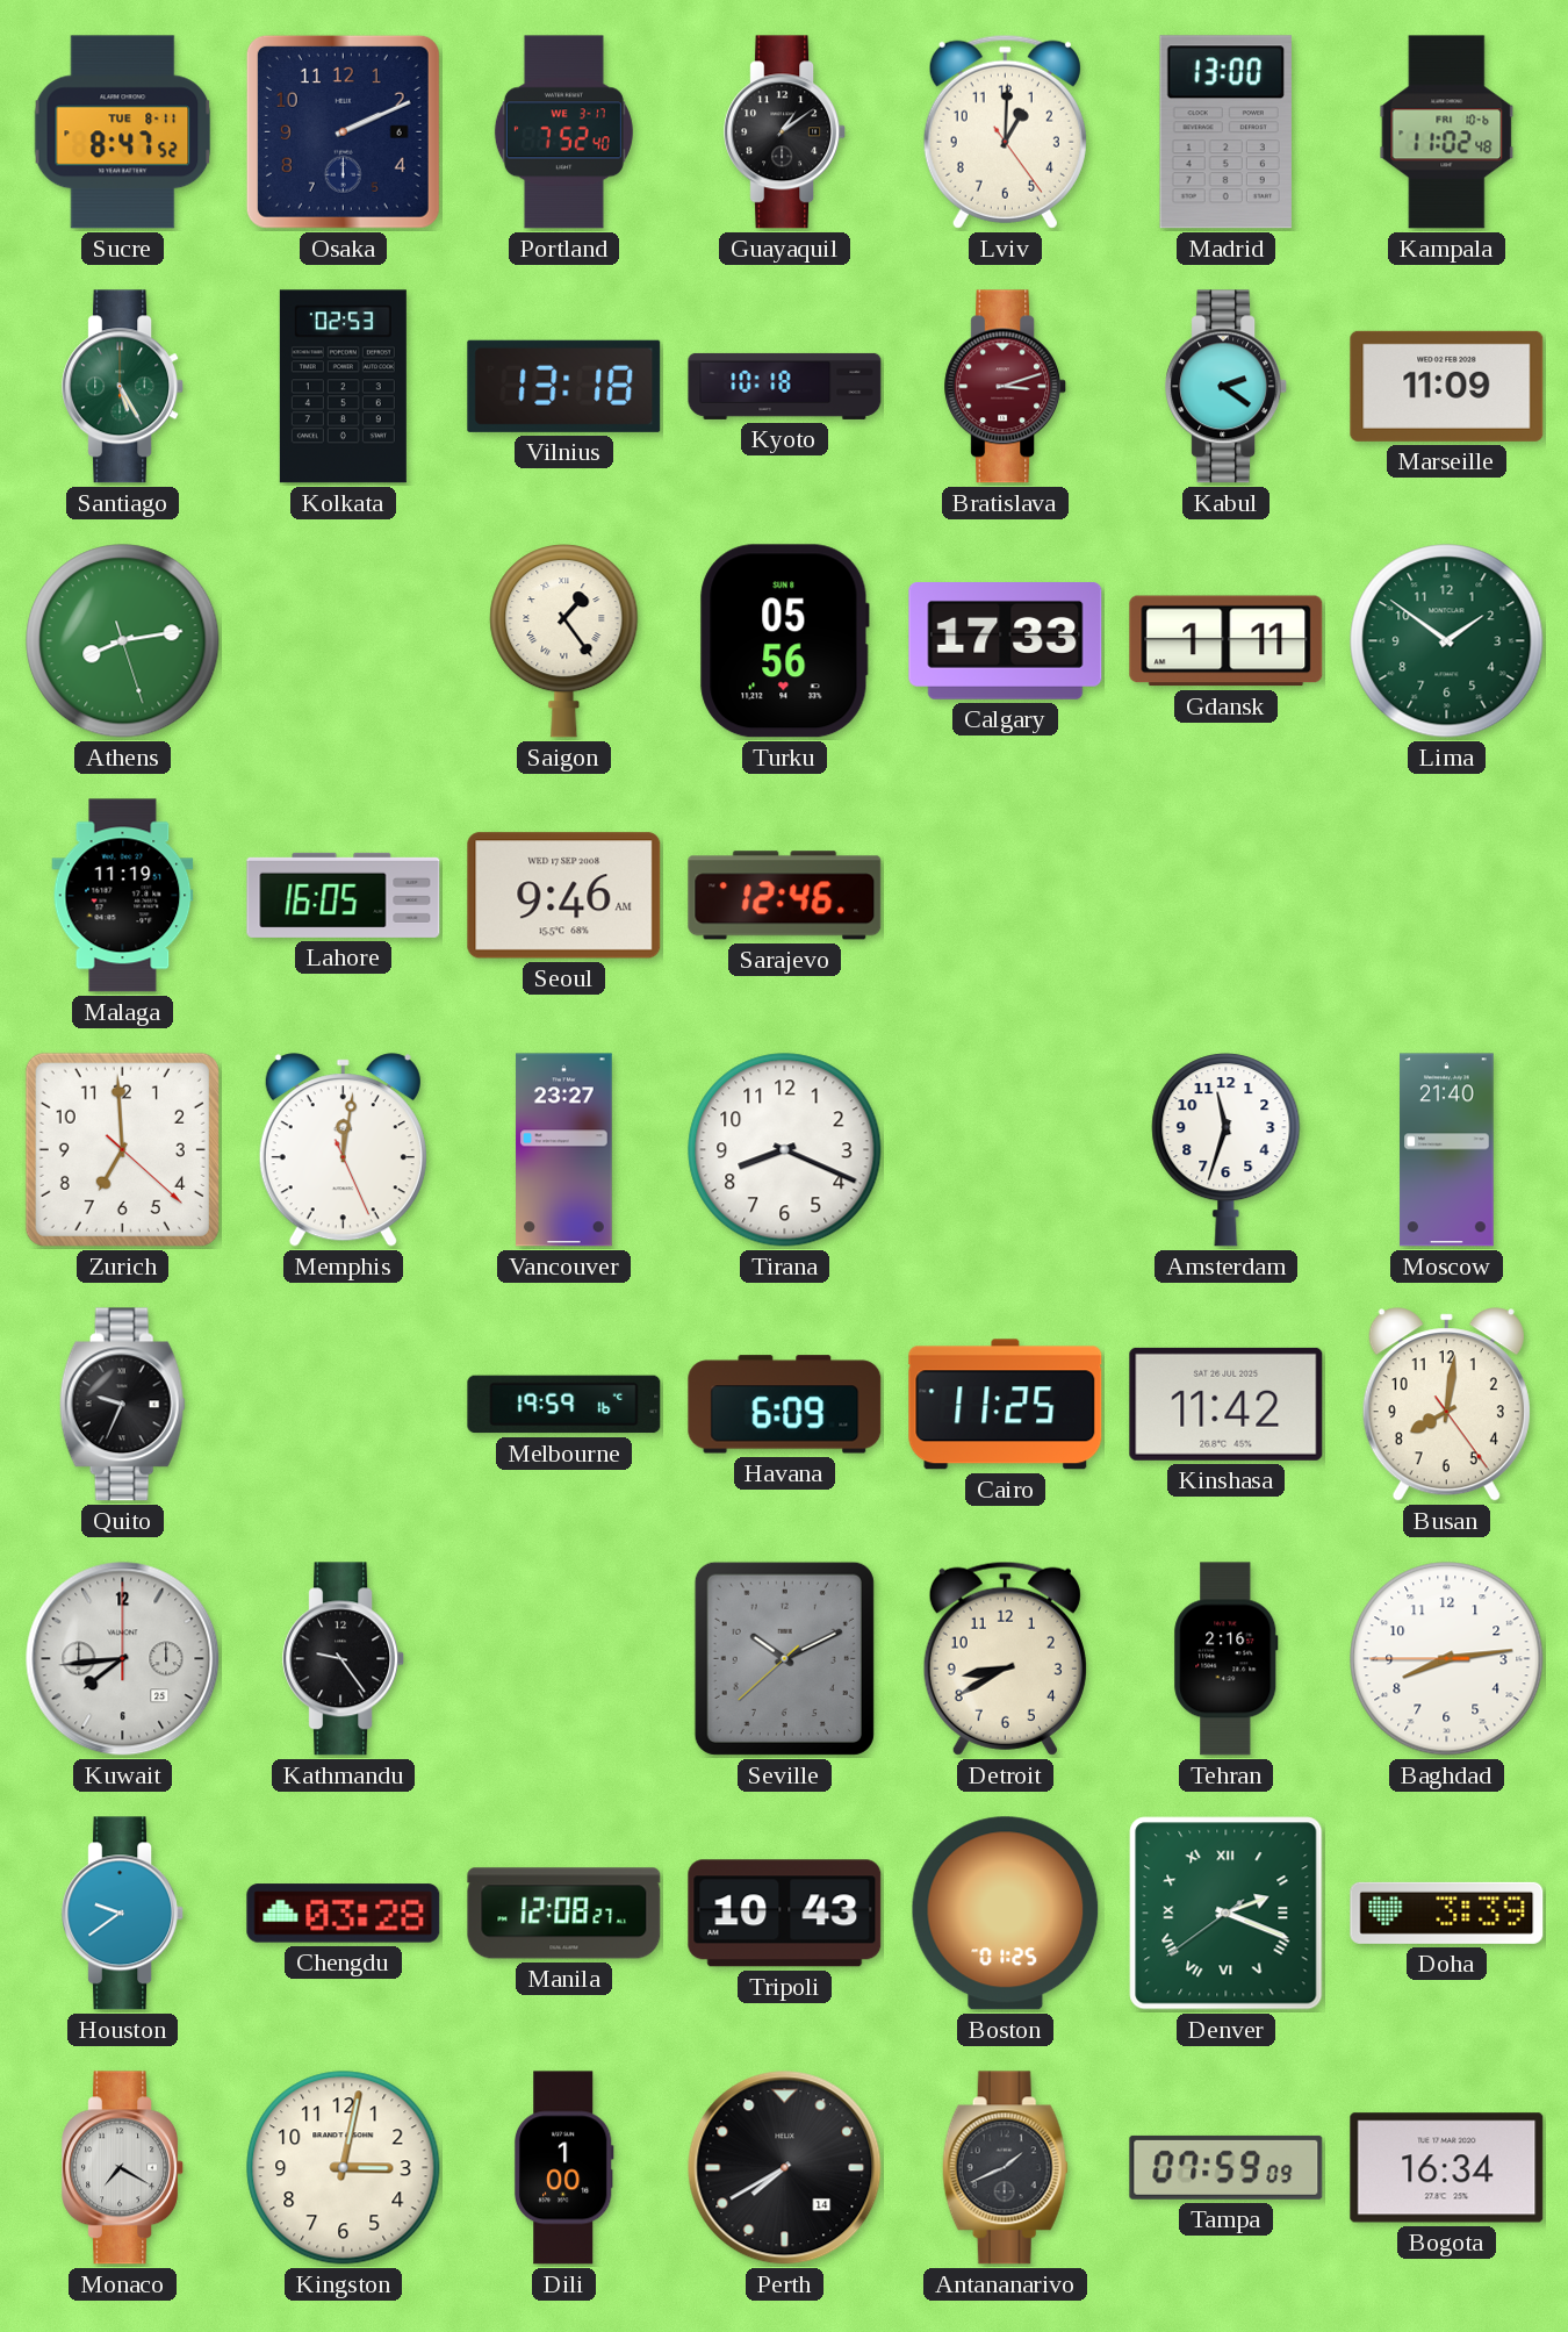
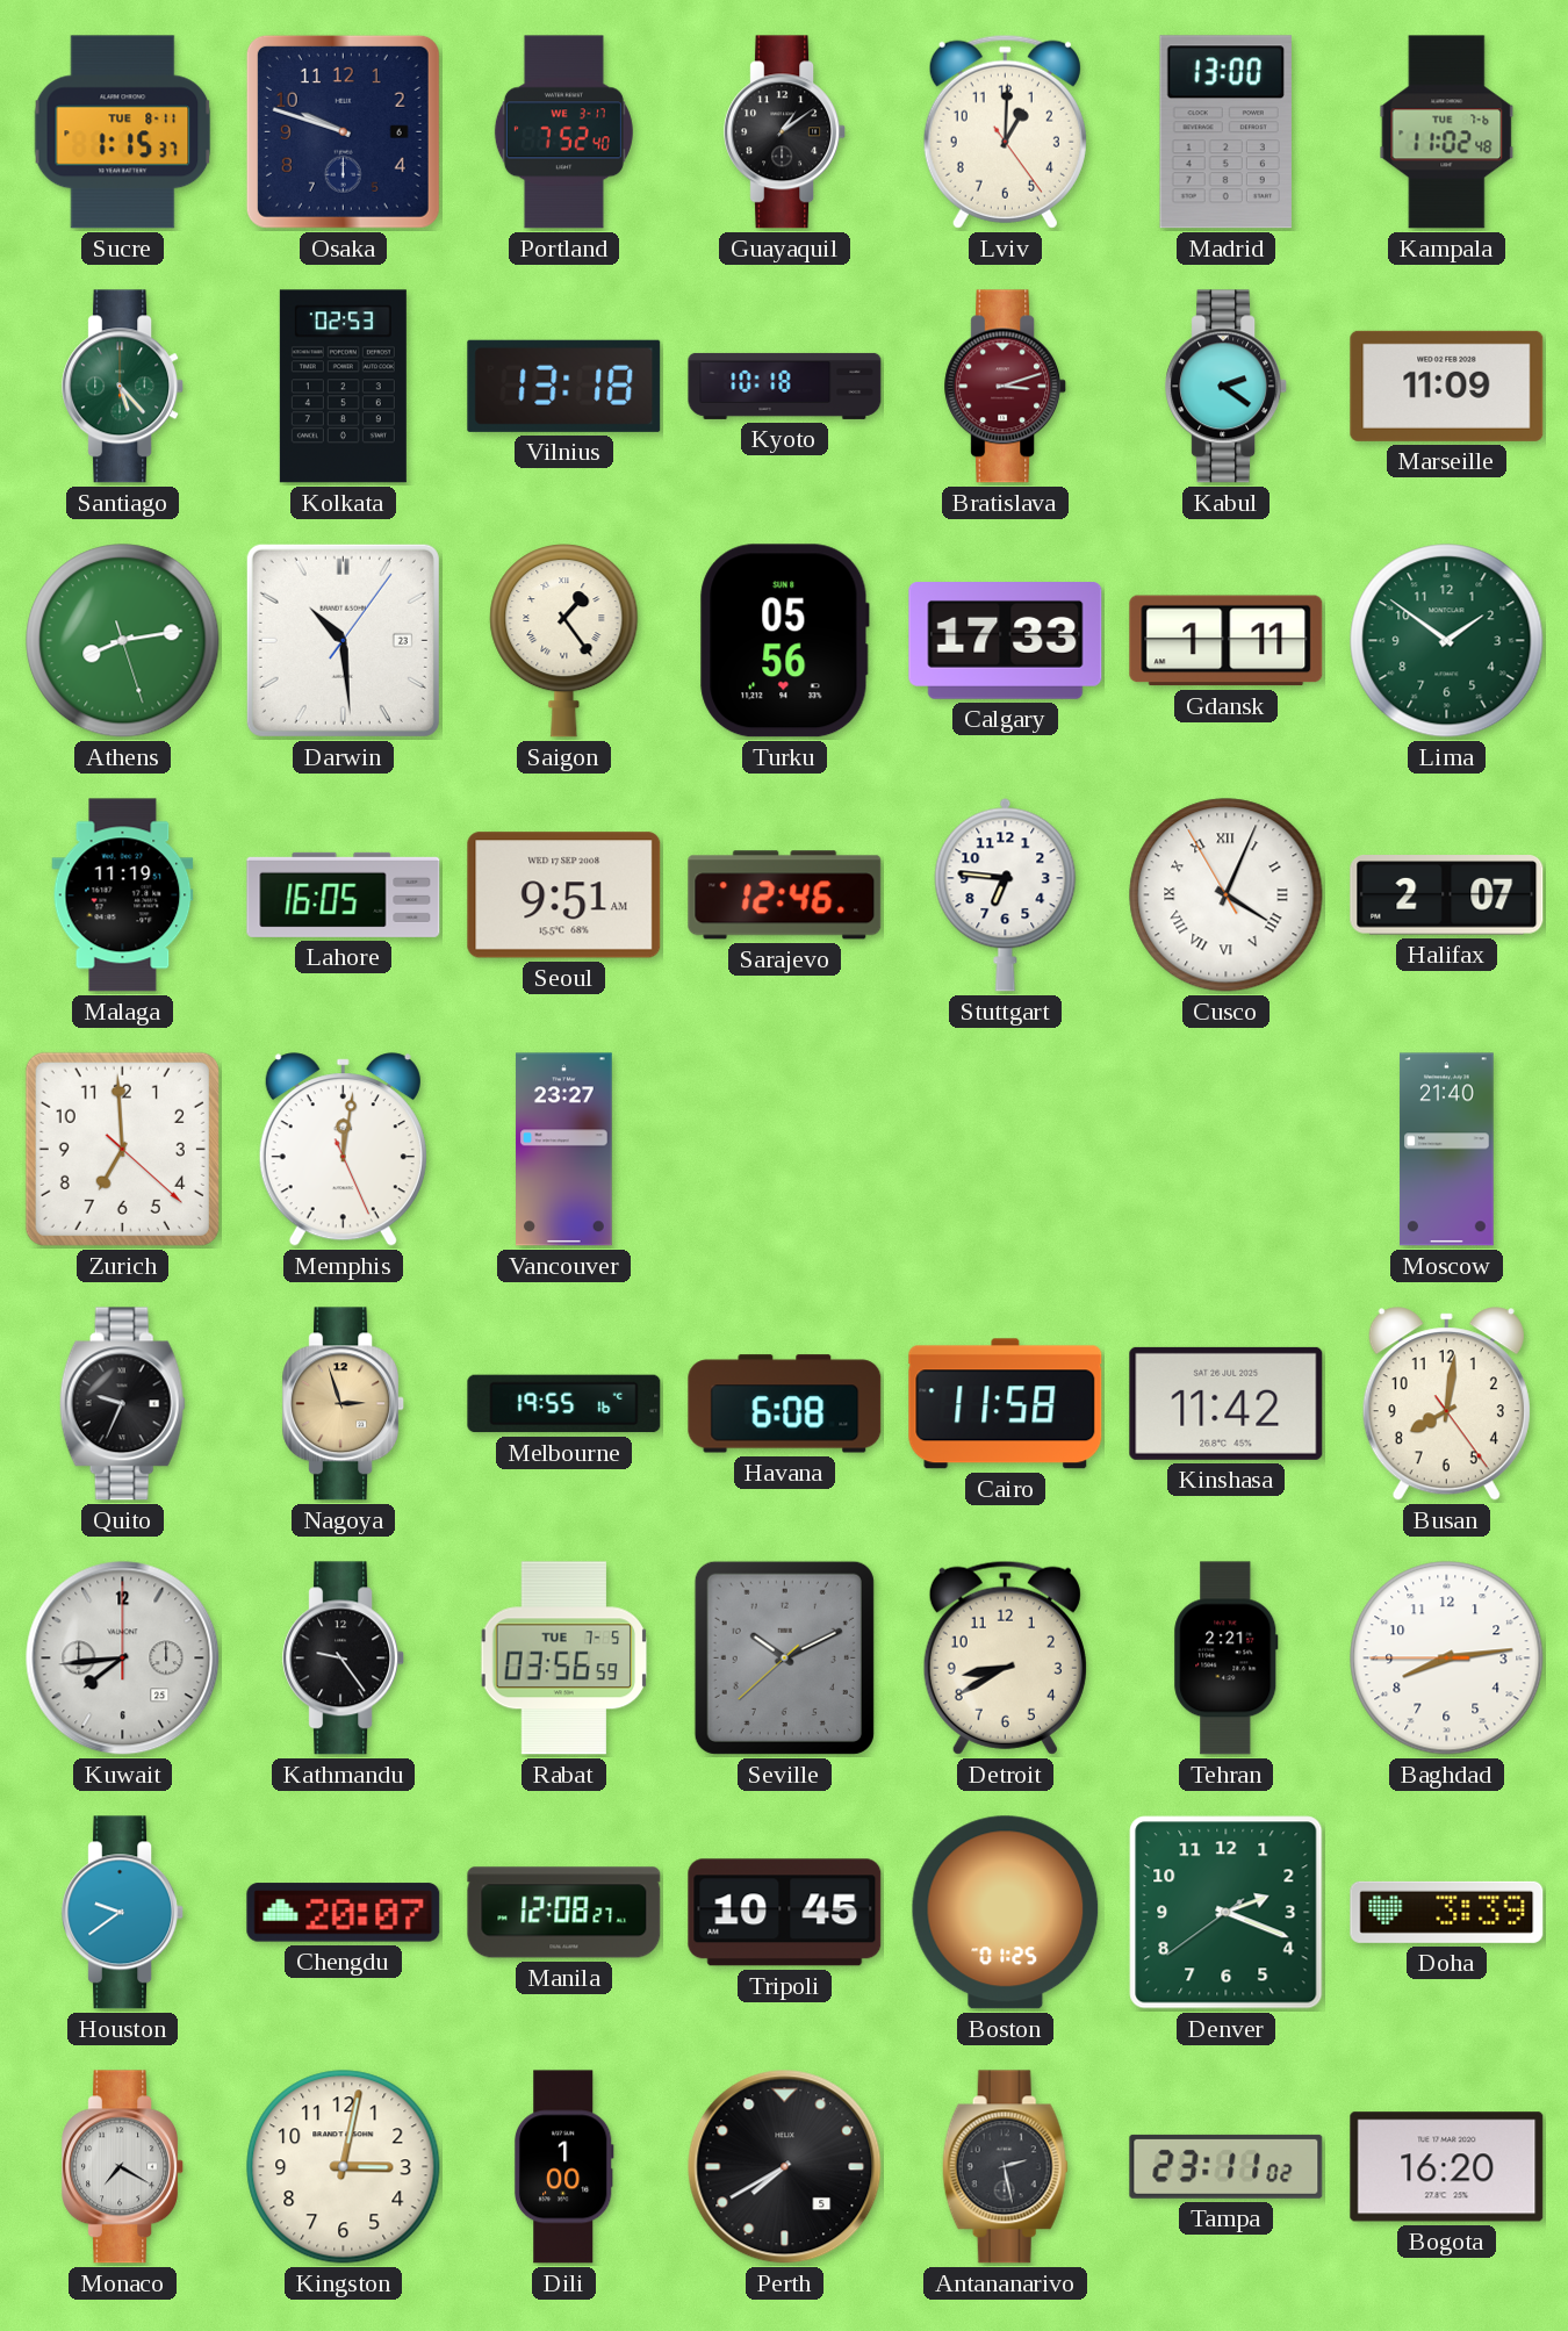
Sucre: 8:47 -> 1:15 (123, 132)
Osaka: 2:11 -> 9:48 (343, 131)
Kampala date: FRI 10-6 -> TUE 7-6 (1447, 132)
Santiago: 5:25 -> 5:23 (123, 387)
Darwin: none -> 10:29 (343, 640)
Seoul: 9:46 -> 9:51 (564, 895)
Stuttgart: none -> 6:46 (1006, 894)
Cusco: none -> 4:03 (1227, 895)
Halifax: none -> 2:07 (1447, 895)
Tirana: 8:19 -> none (785, 1150)
Amsterdam: 11:33 -> none (1227, 1150)
Nagoya: none -> 2:57 (344, 1404)
Melbourne: 19:59 -> 19:55 (564, 1404)
Havana: 6:09 -> 6:08 (785, 1404)
Cairo: 11:25 -> 11:58 (1006, 1404)
Rabat: none -> 03:56 (564, 1659)
Tehran: 2:16 -> 2:21 (1227, 1659)
Chengdu: 03:28 -> 20:07 (344, 1913)
Tripoli: 10:43 -> 10:45 (785, 1913)
Denver numerals: Roman -> Arabic (1227, 1913)
Perth date: 14 -> 5 (785, 2167)
Antananarivo: 1:41 -> 2:28 (1005, 2167)
Tampa: 07:59 -> 23:11 (1227, 2166)
Bogota: 16:34 -> 16:20 (1447, 2167)
